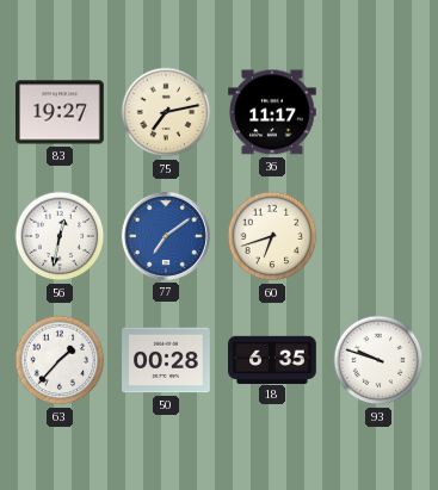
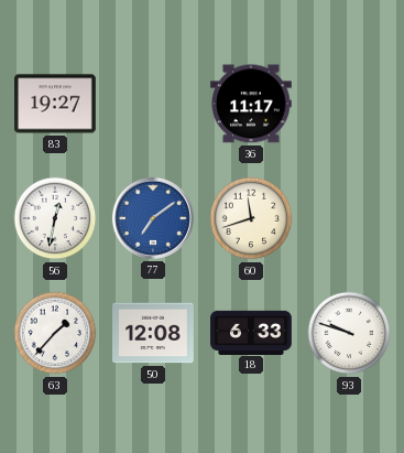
75: 7:13 -> none (166, 112)
60: 6:42 -> 11:42 (251, 218)
50: 00:28 -> 12:08 (153, 333)
18: 6:35 -> 6:33 (251, 332)
